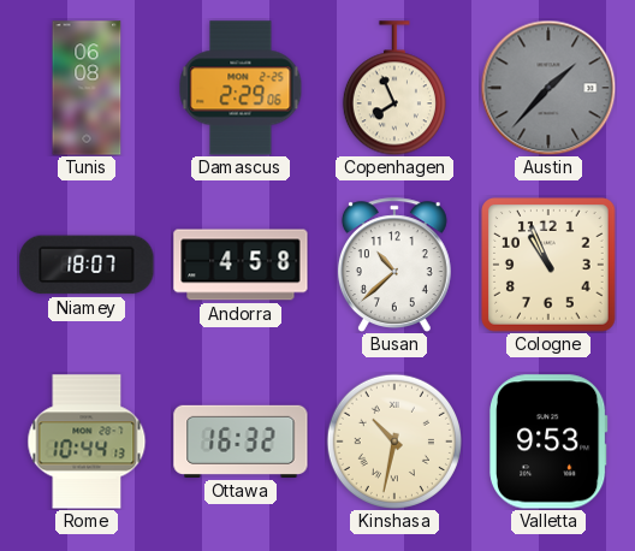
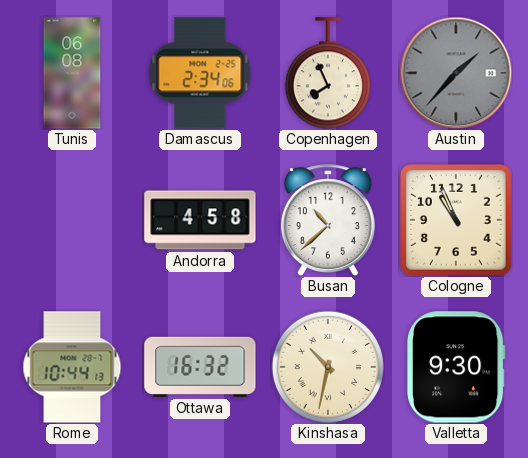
Damascus: 2:29 -> 2:34 (200, 73)
Niamey: 18:07 -> none (87, 265)
Valletta: 9:53 -> 9:30 (457, 367)
